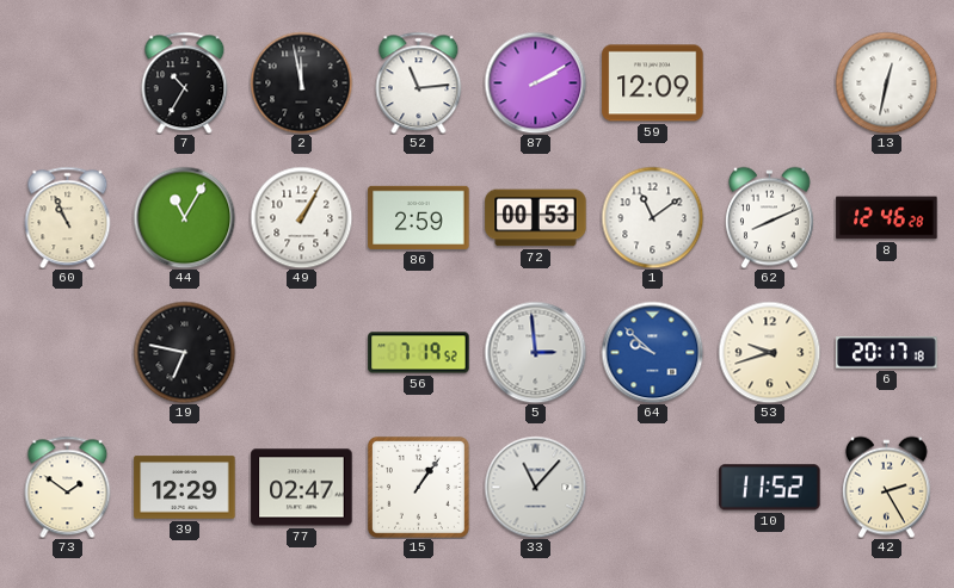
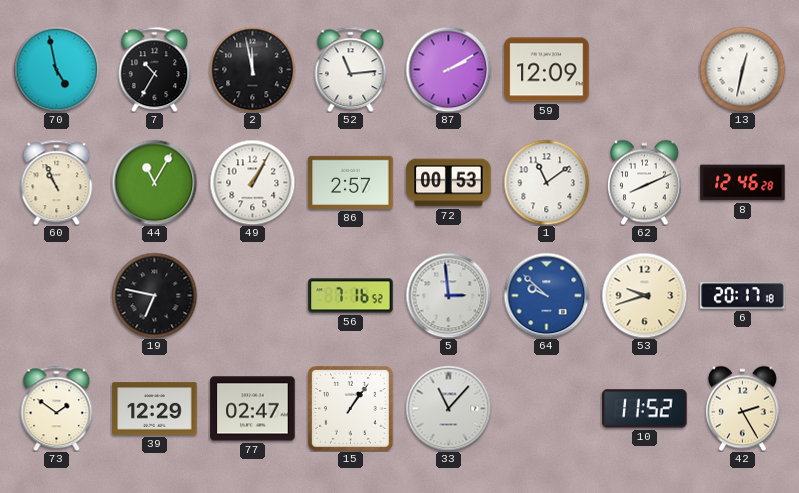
70: none -> 4:58 (56, 69)
86: 2:59 -> 2:57 (351, 182)
56: 7:19 -> 7:16 (351, 296)
